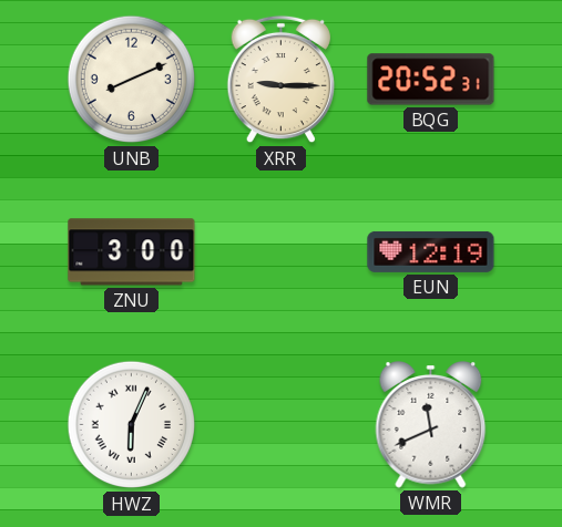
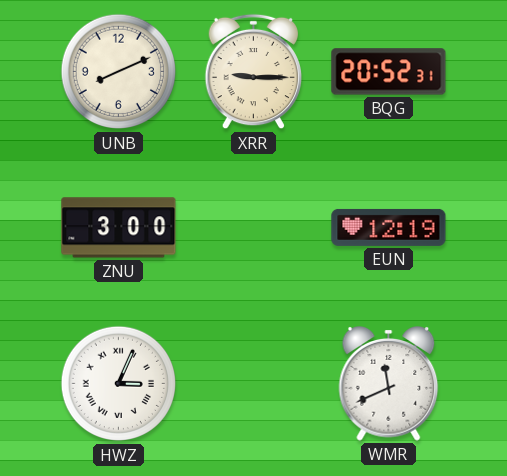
HWZ: 6:04 -> 3:04 (119, 384)
